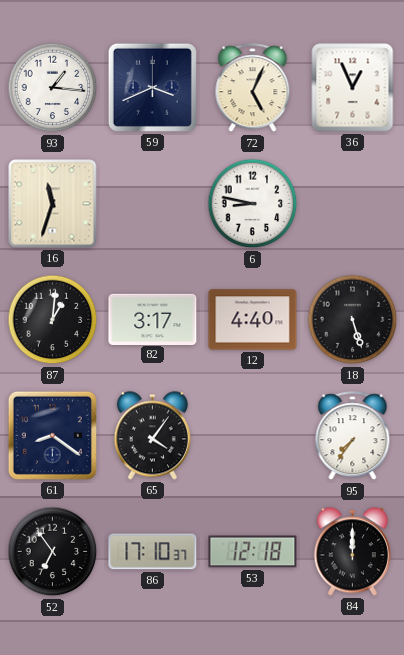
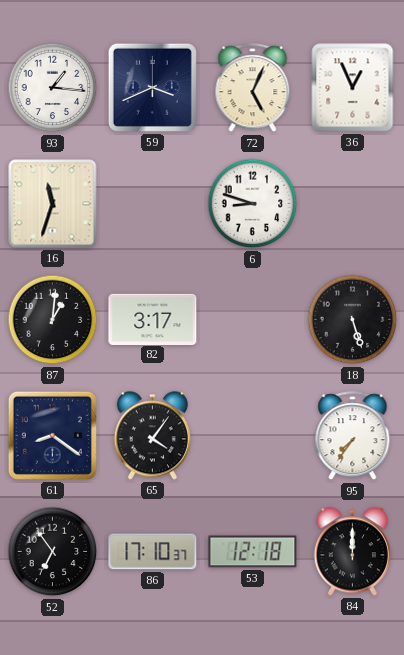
6: 8:47 -> 8:48 (253, 204)
12: 4:40 -> none (253, 320)
